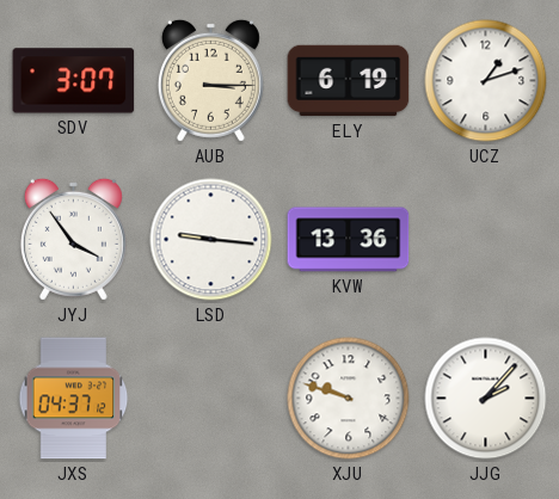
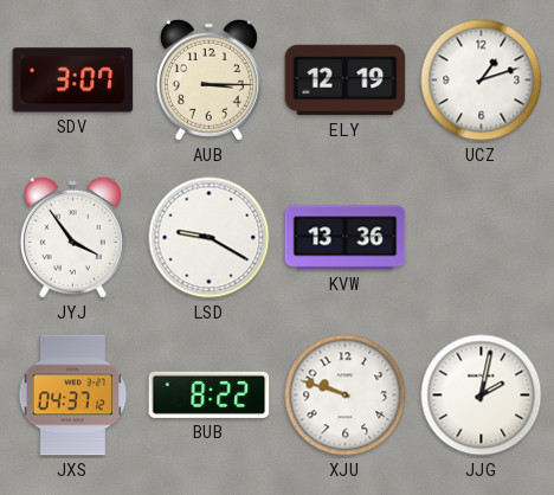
ELY: 6:19 -> 12:19 (346, 81)
LSD: 9:16 -> 9:20 (210, 238)
BUB: none -> 8:22 (210, 394)
JJG: 2:07 -> 2:02 (482, 396)
